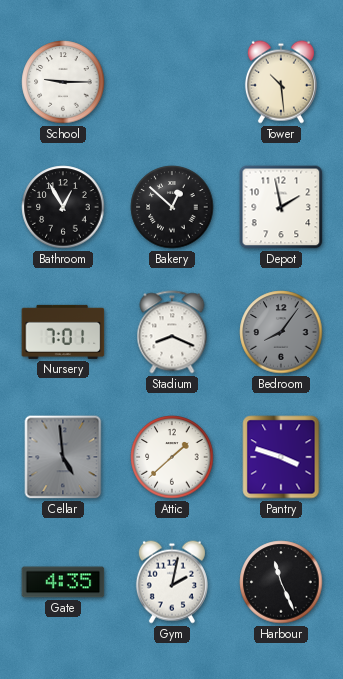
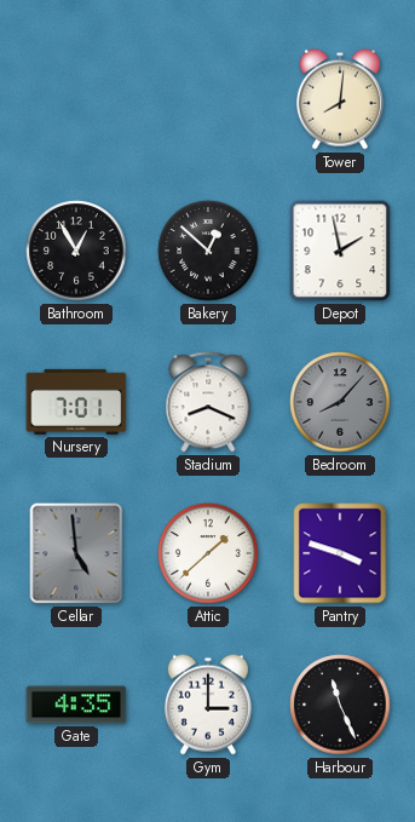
School: 9:15 -> none (63, 82)
Tower: 10:29 -> 8:01 (340, 99)
Bedroom: 8:06 -> 8:07 (340, 402)
Gym: 2:02 -> 3:00 (208, 705)
